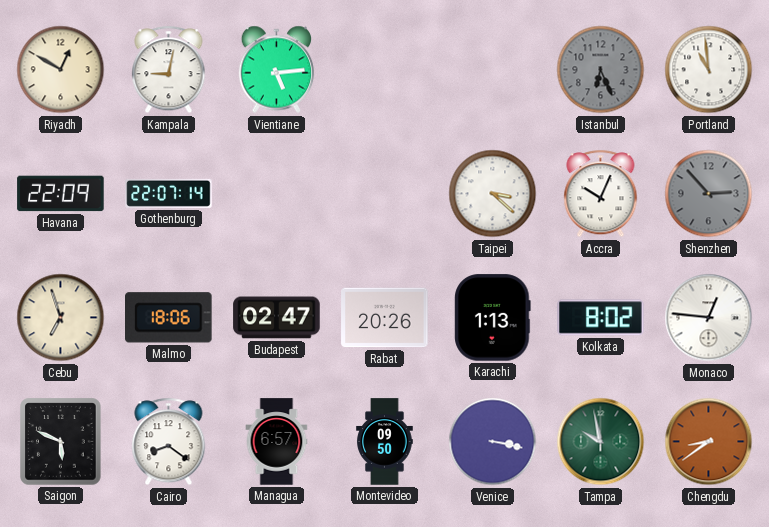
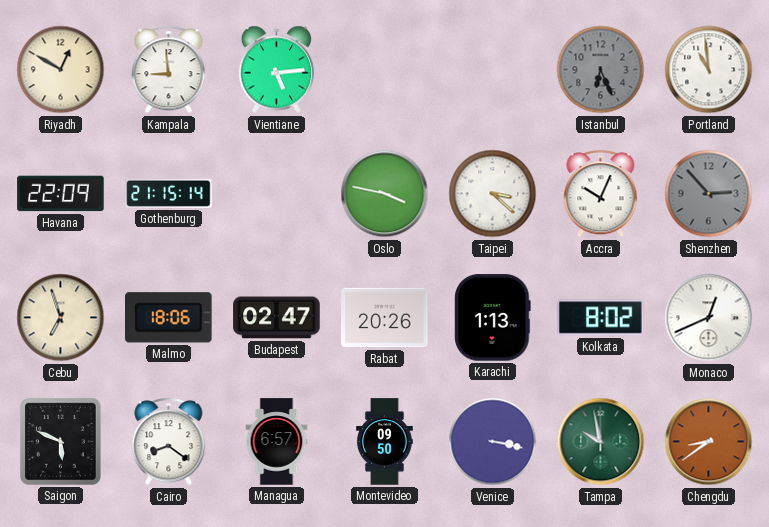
Kampala: 9:02 -> 8:59 (169, 70)
Gothenburg: 22:07 -> 21:15 (169, 193)
Oslo: none -> 3:47 (385, 194)
Monaco: 12:46 -> 12:41 (709, 318)
